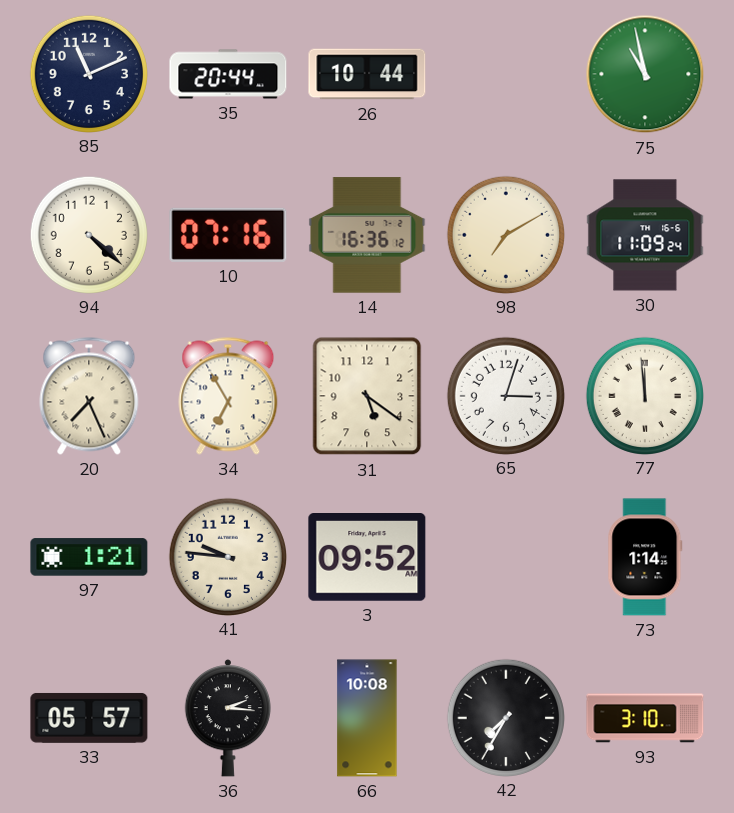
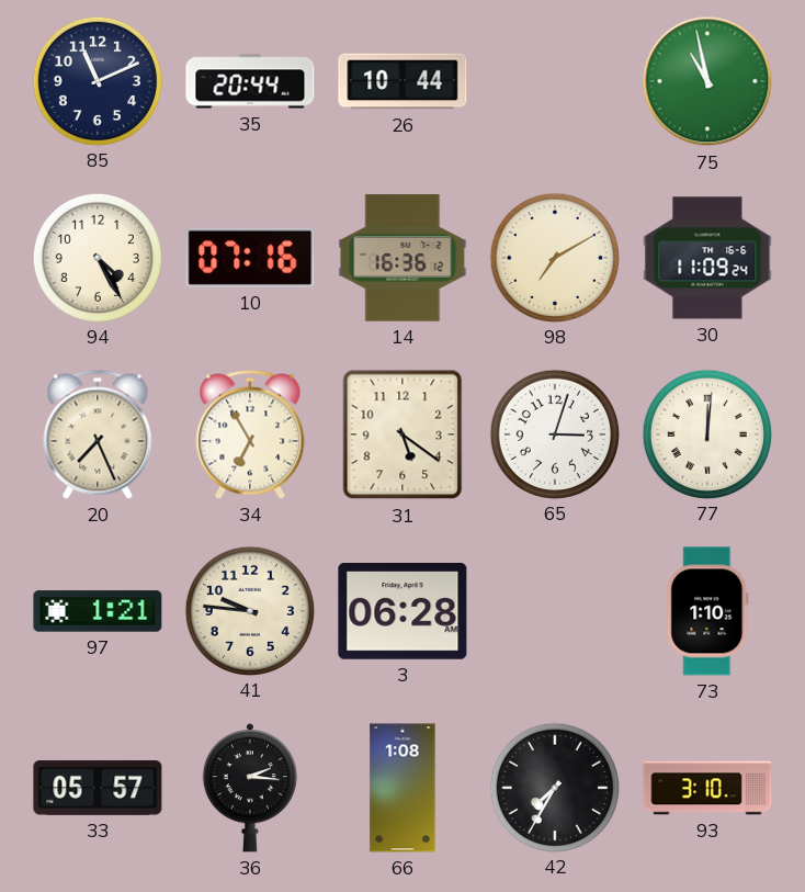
94: 4:22 -> 4:25 (97, 257)
77: 11:59 -> 12:01 (706, 433)
3: 09:52 -> 06:28 (402, 612)
73: 1:14 -> 1:10 (707, 611)
66: 10:08 -> 1:08 (402, 788)
